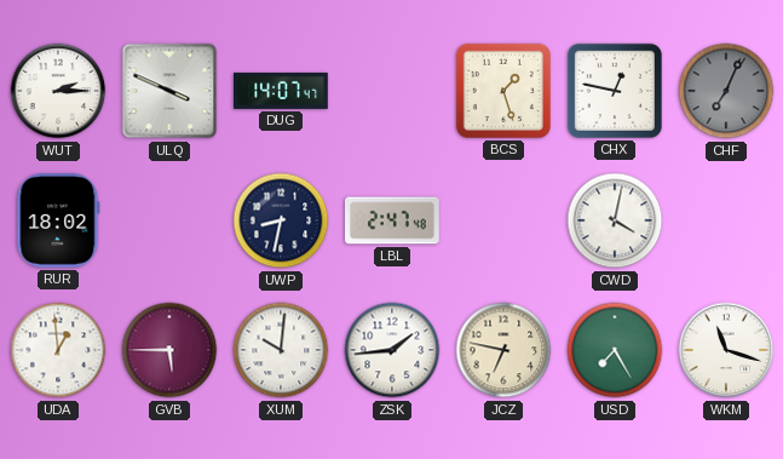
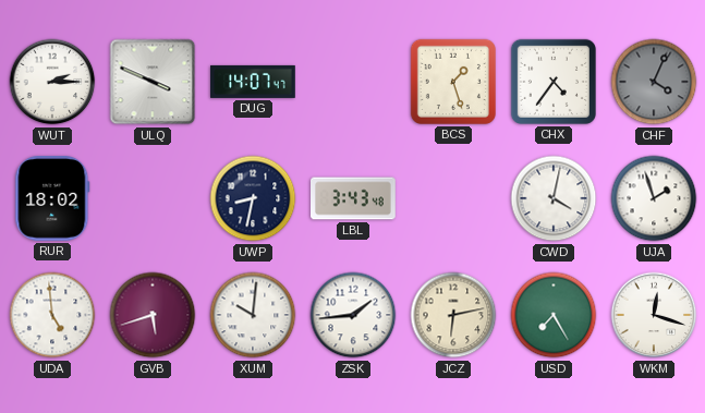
CHX: 12:47 -> 4:36 (554, 82)
CHF: 7:04 -> 4:04 (654, 82)
LBL: 2:47 -> 3:43 (354, 198)
UJA: none -> 1:57 (654, 198)
UDA: 12:59 -> 4:59 (52, 315)
GVB: 5:45 -> 5:42 (153, 315)
JCZ: 6:47 -> 6:13 (453, 315)
WKM: 11:18 -> 12:18 (654, 315)
